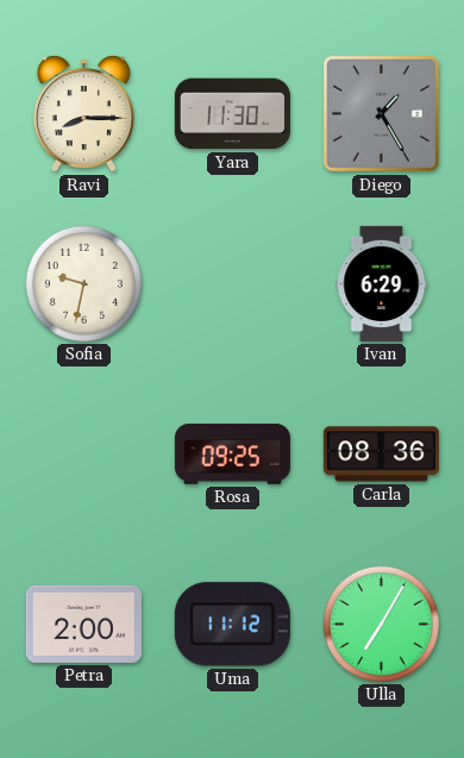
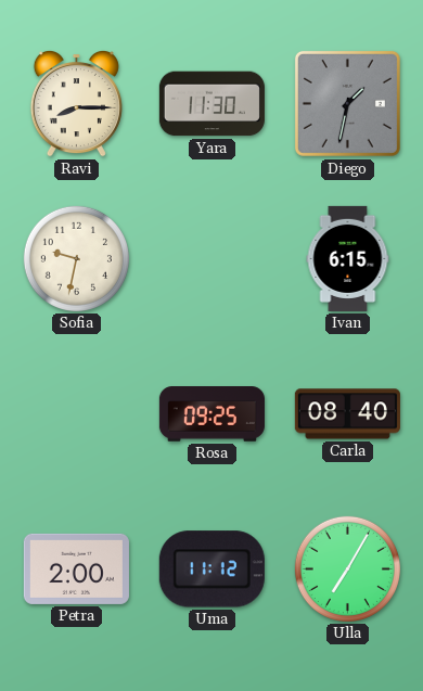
Diego: 1:25 -> 1:32 (347, 103)
Ivan: 6:29 -> 6:15 (348, 258)
Carla: 08:36 -> 08:40 (347, 414)
